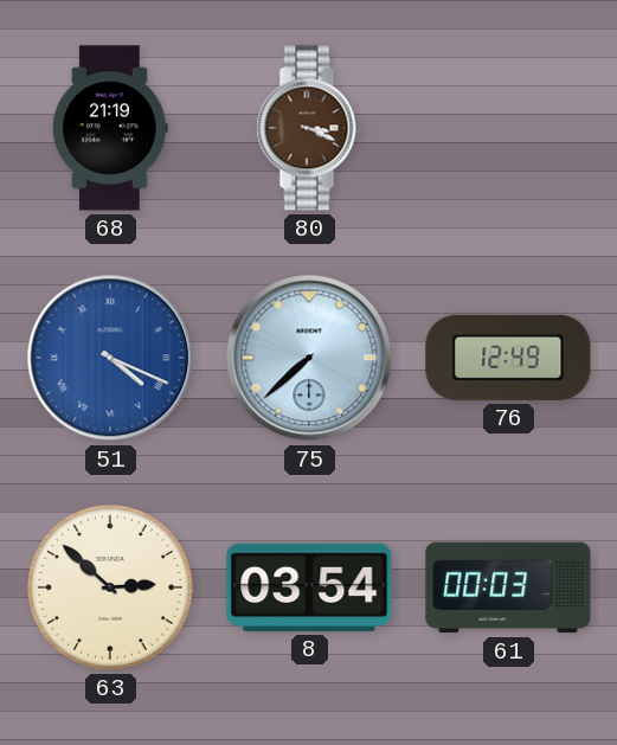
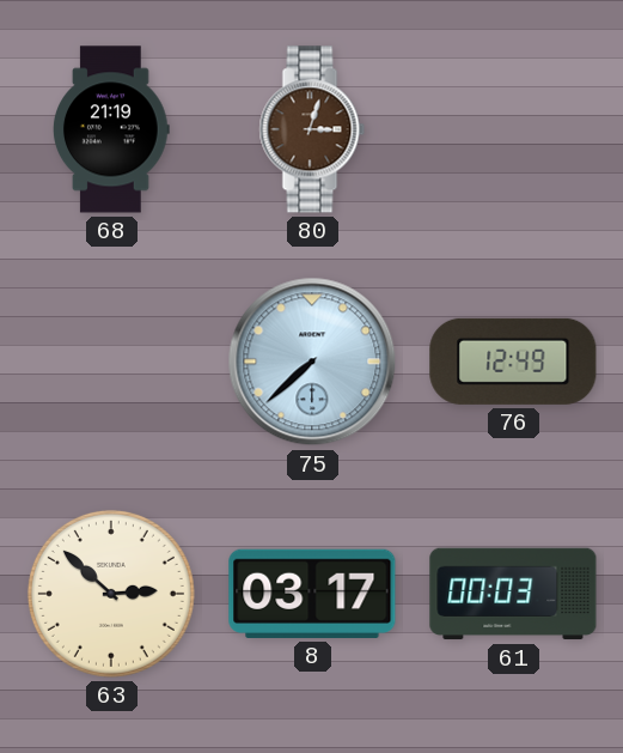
80: 3:19 -> 3:03 (312, 129)
51: 4:19 -> none (110, 358)
8: 03:54 -> 03:17 (312, 594)
